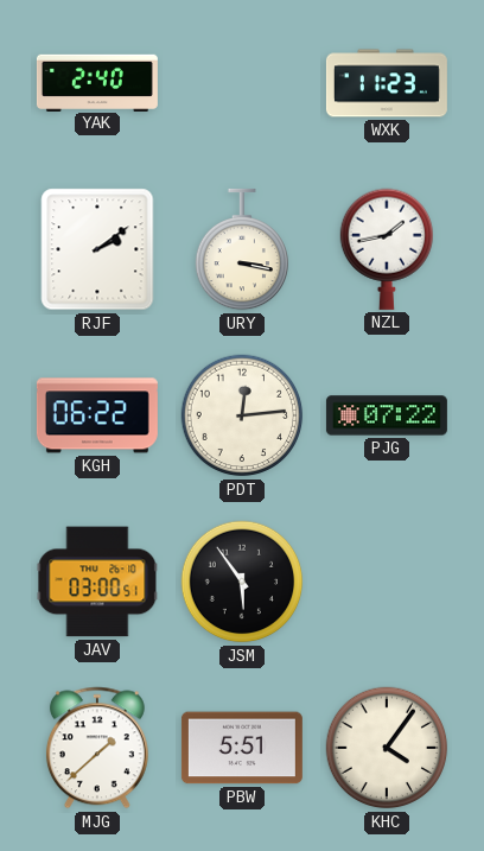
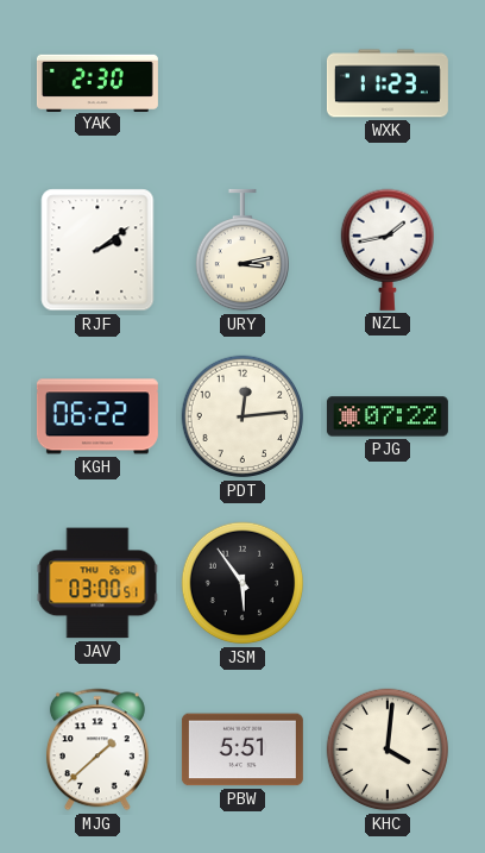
YAK: 2:40 -> 2:30 (97, 82)
URY: 3:17 -> 3:13 (241, 250)
KHC: 4:06 -> 4:01 (388, 749)
